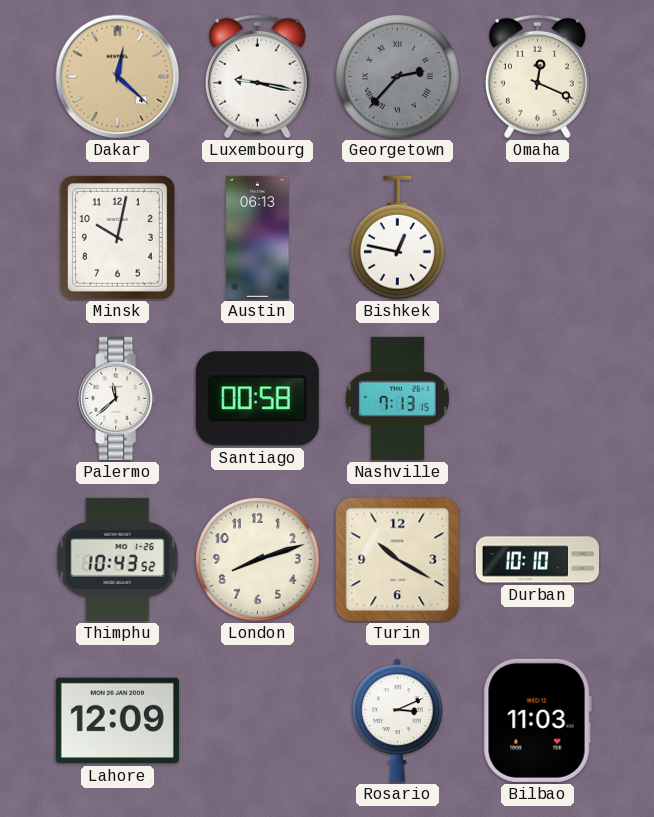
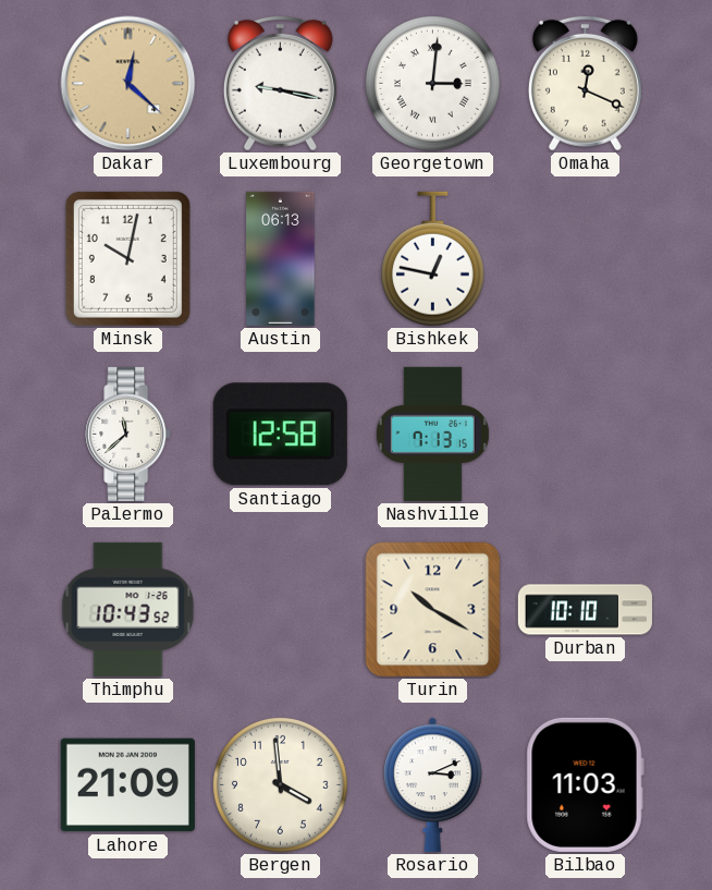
Georgetown: 2:37 -> 3:01 (433, 84)
Georgetown dial: grey -> white (433, 84)
Santiago: 00:58 -> 12:58 (280, 435)
London: 8:12 -> none (258, 560)
Lahore: 12:09 -> 21:09 (127, 785)
Bergen: none -> 3:59 (281, 785)
